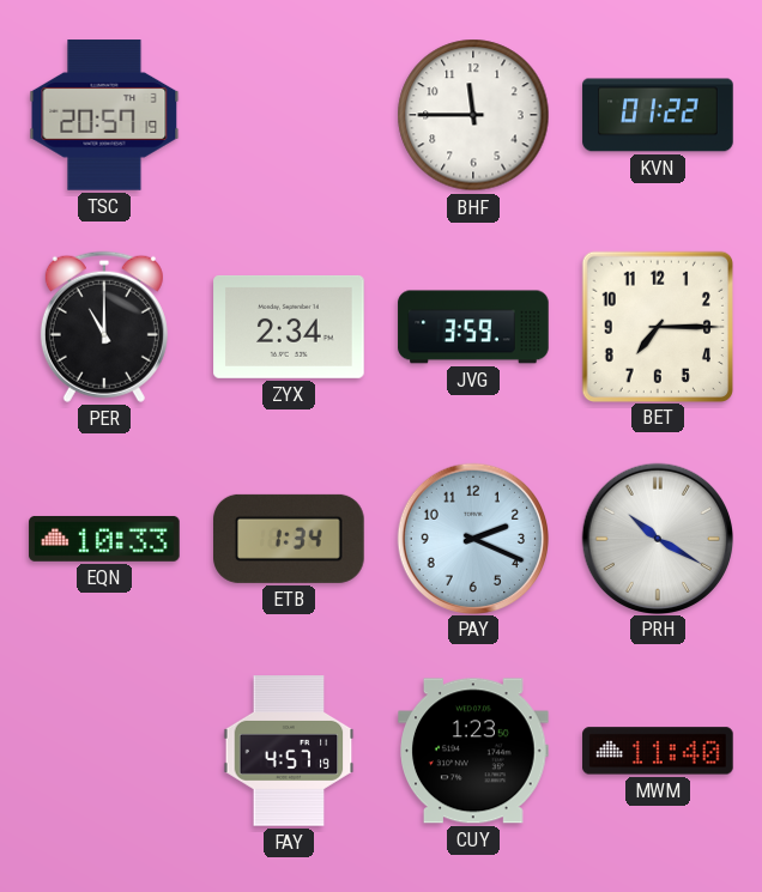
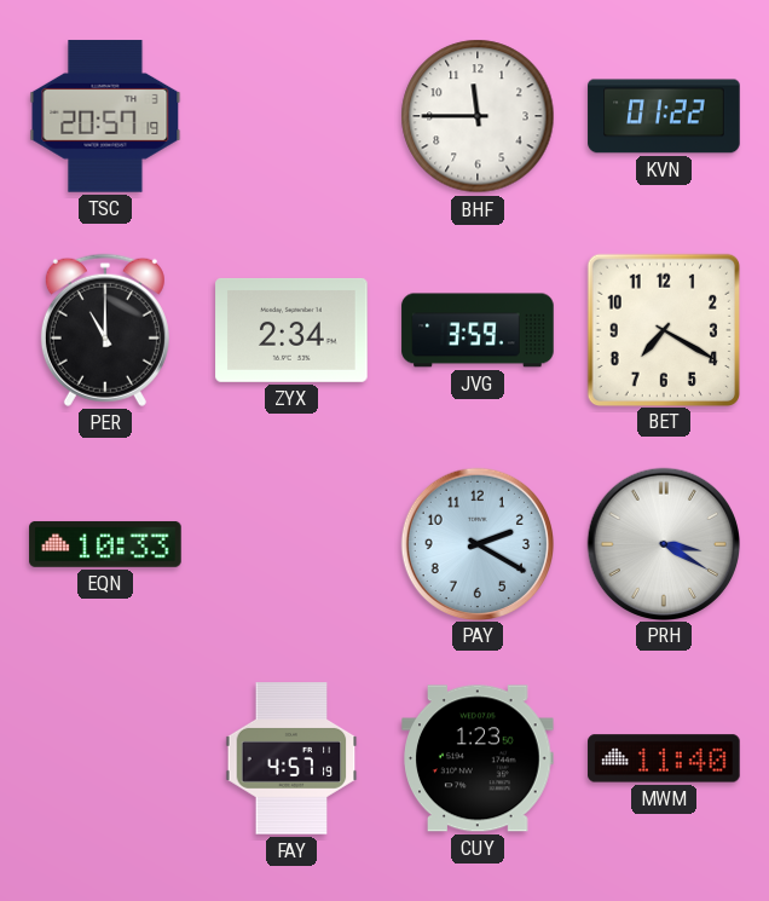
BET: 7:15 -> 7:20 (663, 329)
ETB: 1:34 -> none (289, 539)
PAY: 2:19 -> 2:20 (476, 543)
PRH: 10:20 -> 3:20 (663, 543)
